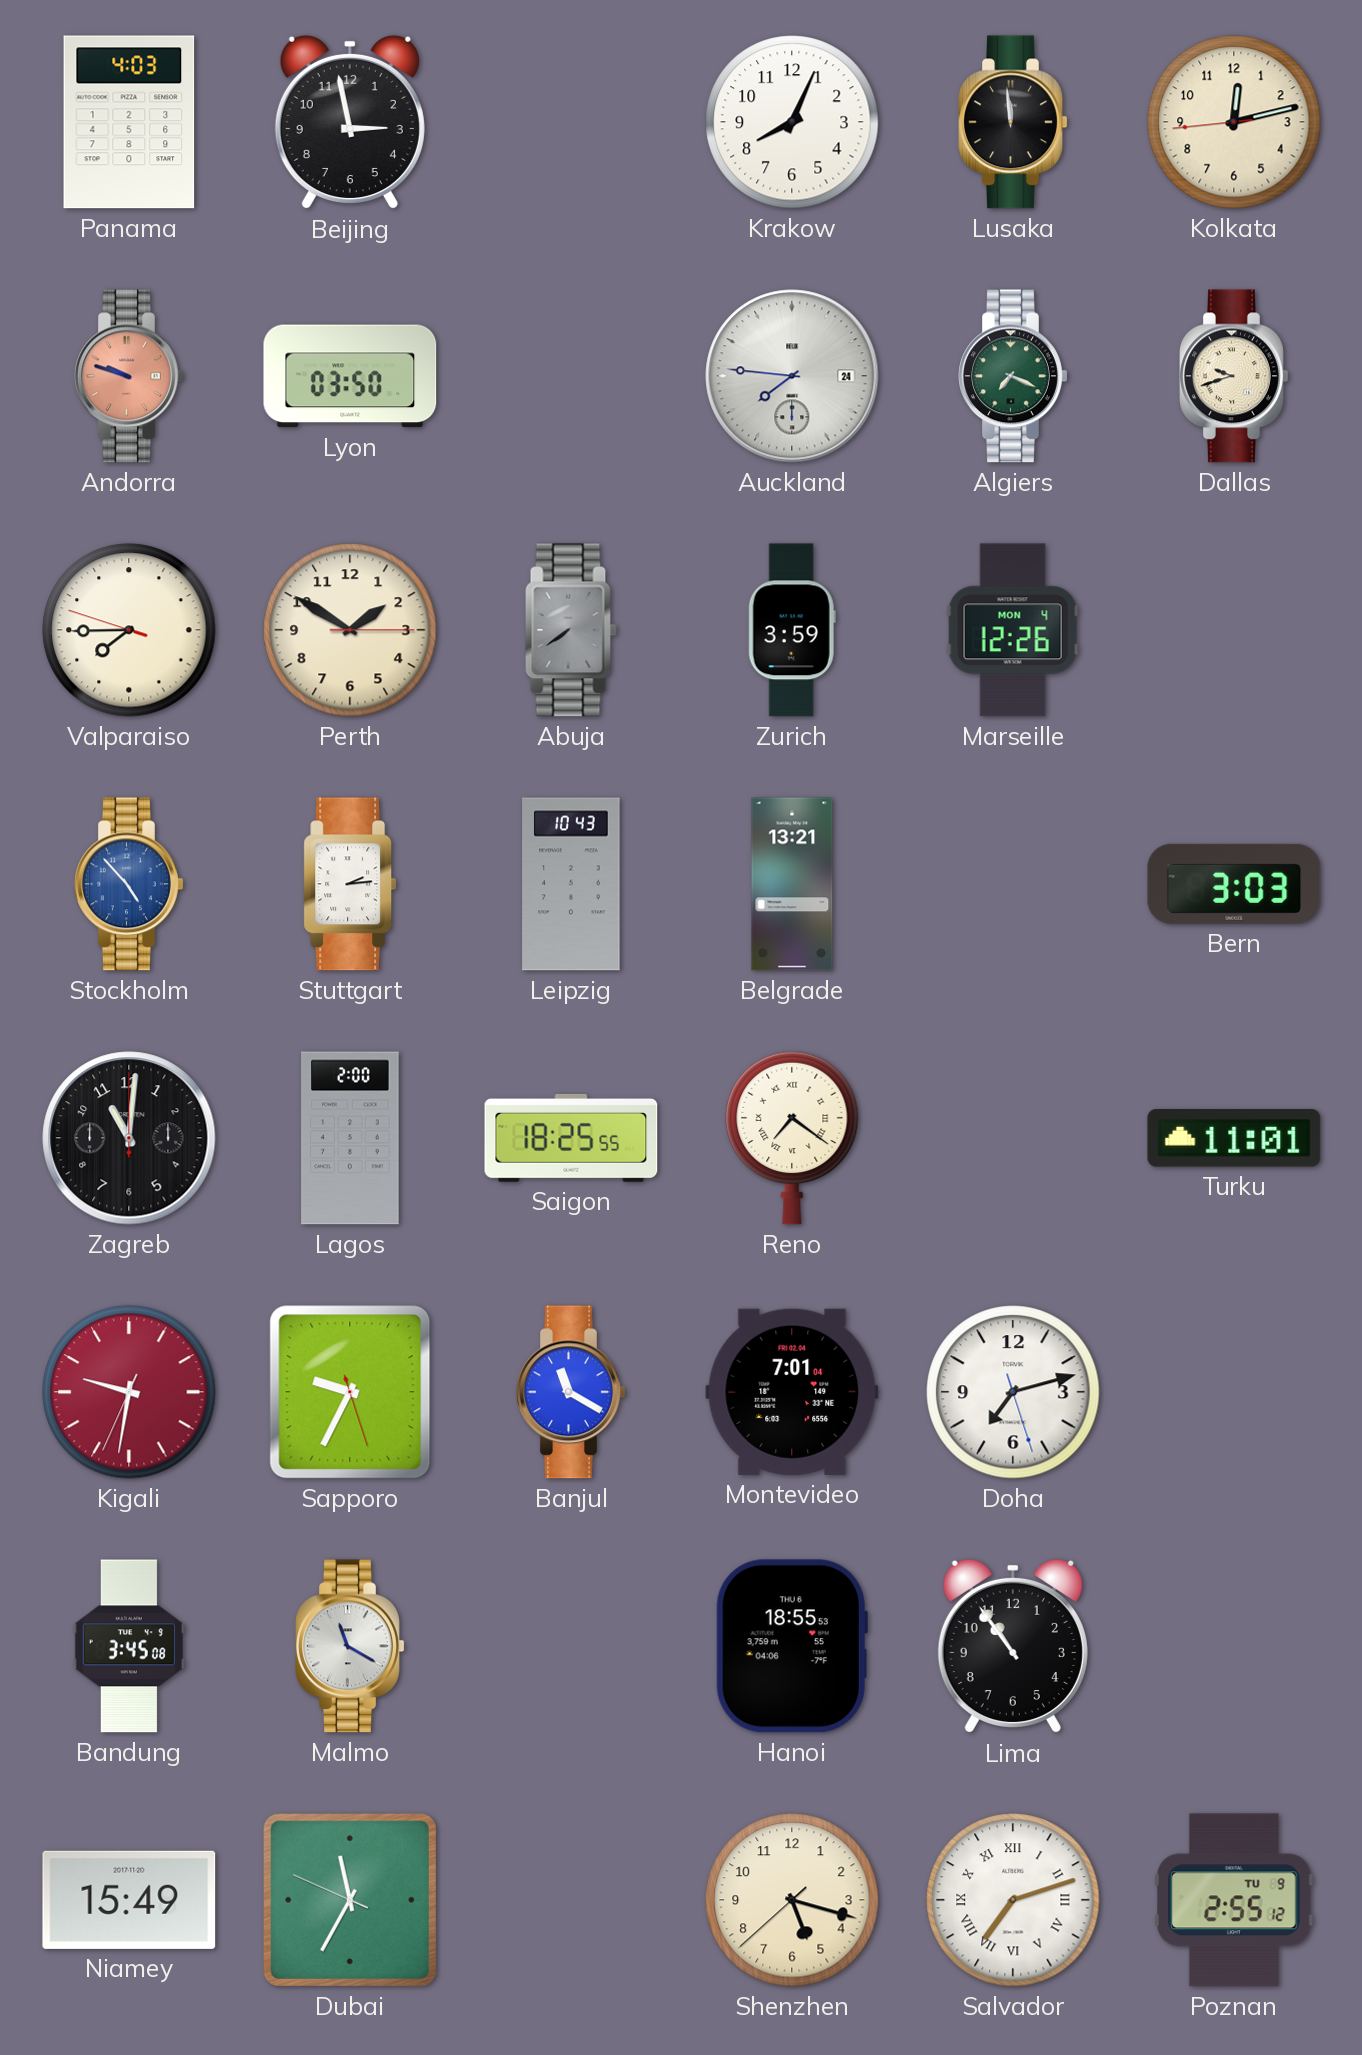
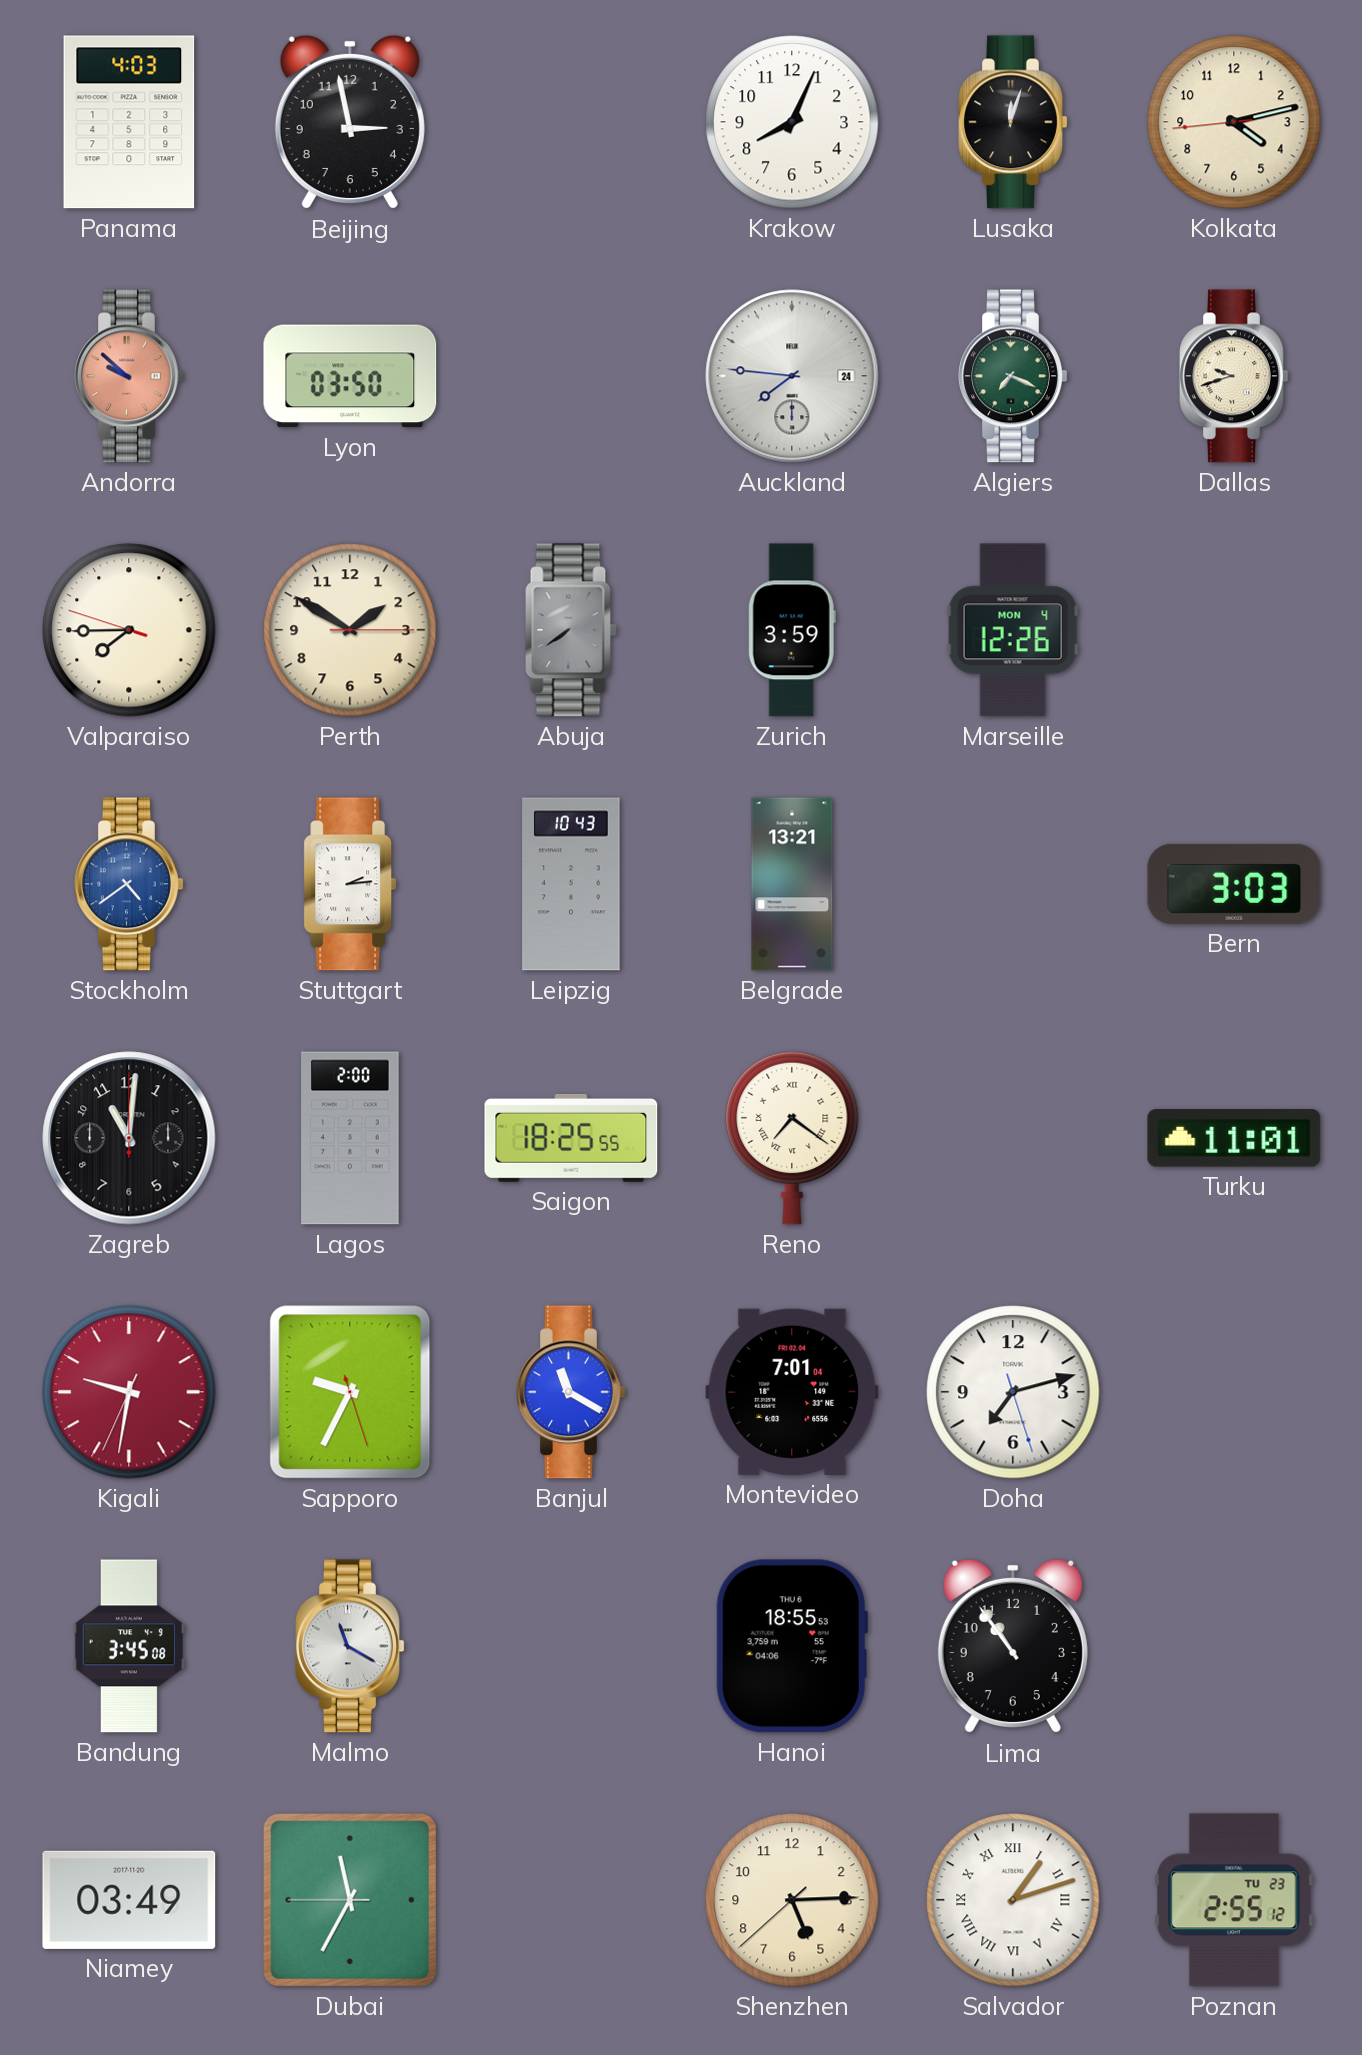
Lusaka: 11:59 -> 12:03 (1013, 122)
Kolkata: 12:12 -> 4:12 (1234, 122)
Andorra: 9:48 -> 9:52 (129, 376)
Stockholm: 4:53 -> 4:39 (129, 884)
Niamey: 15:49 -> 03:49 (129, 1900)
Dubai: 11:34:49 -> 11:34:45 (350, 1900)
Shenzhen: 5:17 -> 5:14 (792, 1900)
Salvador: 7:12 -> 1:12 (1013, 1900)
Poznan date: TU 9 -> TU 23 (1235, 1900)
